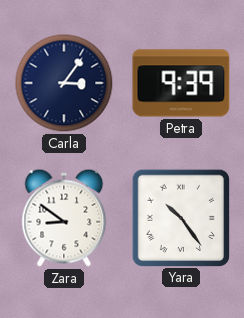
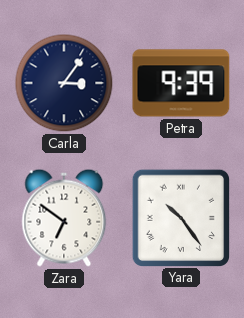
Zara: 8:51 -> 6:51 (64, 218)
